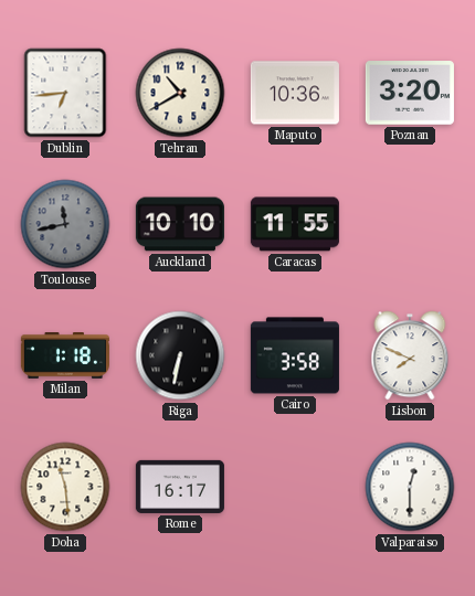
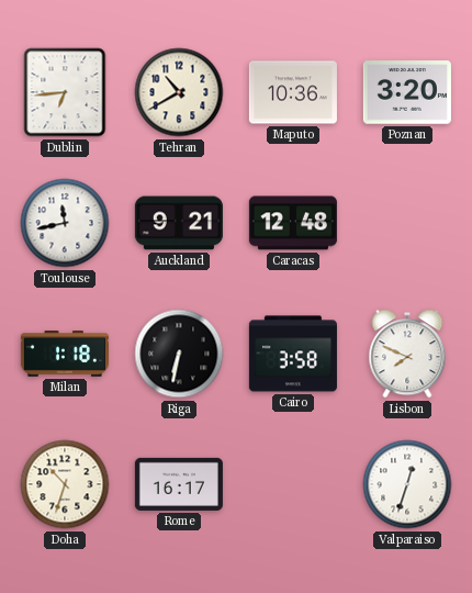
Toulouse dial: grey -> white (65, 223)
Auckland: 10:10 -> 9:21 (179, 223)
Caracas: 11:55 -> 12:48 (293, 223)
Doha: 11:29 -> 10:33 (65, 484)
Valparaiso: 12:30 -> 12:33 (407, 484)
